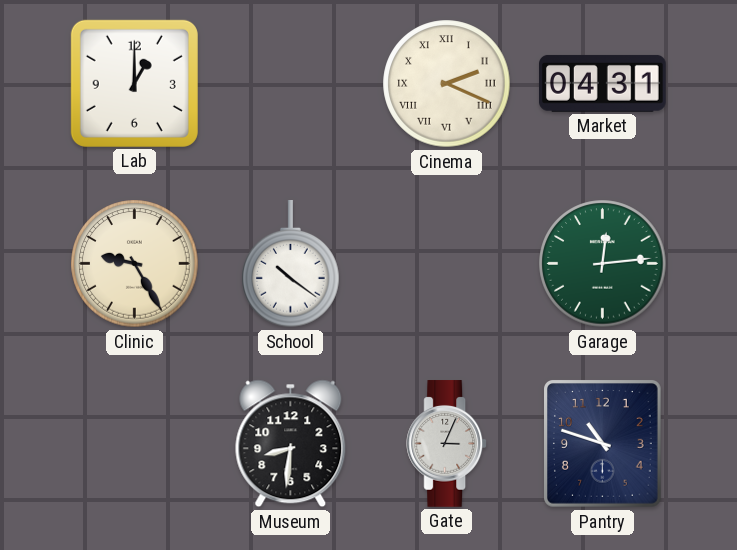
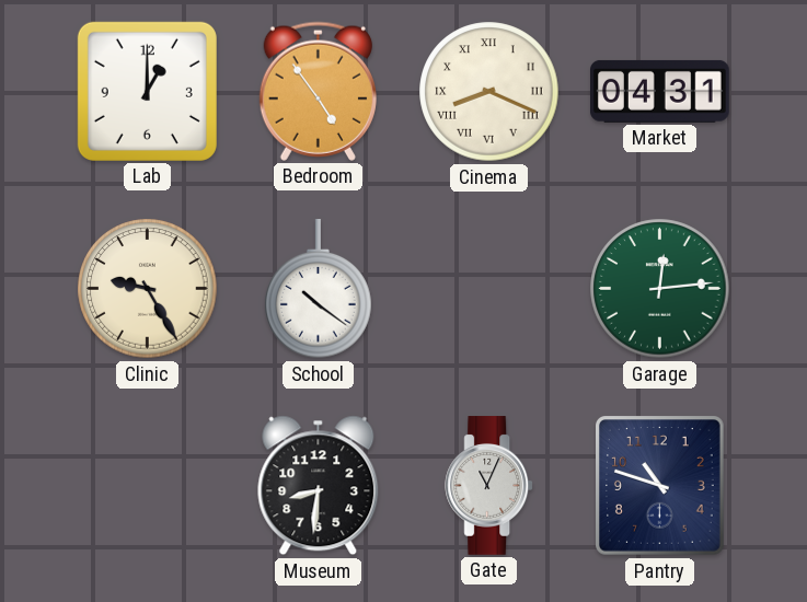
Bedroom: none -> 4:54 (318, 91)
Cinema: 2:19 -> 8:19 (489, 92)
Gate: 3:04 -> 11:04 (489, 486)
